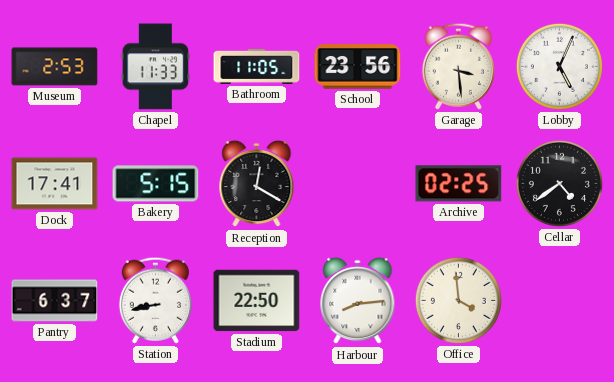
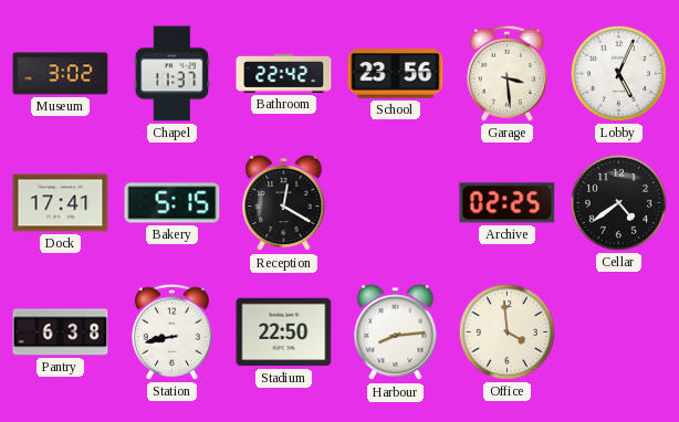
Museum: 2:53 -> 3:02 (61, 74)
Chapel: 11:33 -> 11:37 (173, 74)
Bathroom: 11:05 -> 22:42 (284, 73)
Pantry: 6:37 -> 6:38 (61, 333)
